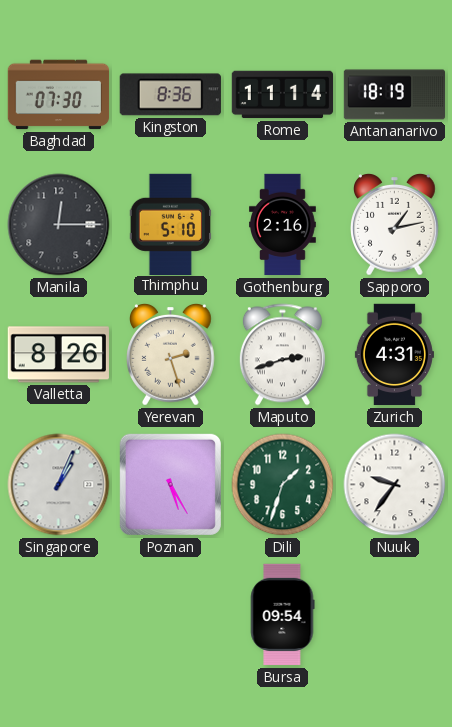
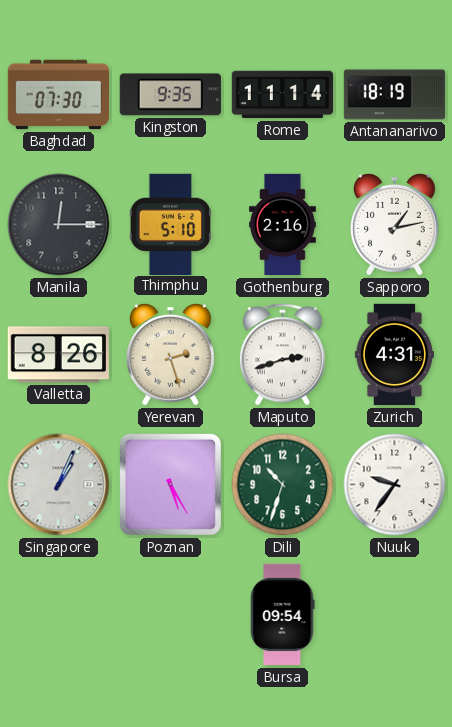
Kingston: 8:36 -> 9:35 (170, 95)
Dili: 1:33 -> 10:33 (283, 485)
